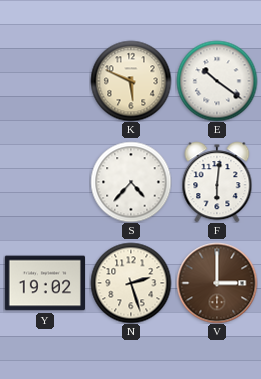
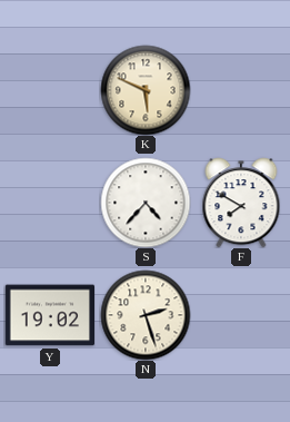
E: 10:21 -> none (217, 81)
F: 6:01 -> 7:50 (241, 203)
V: 3:00 -> none (217, 283)
